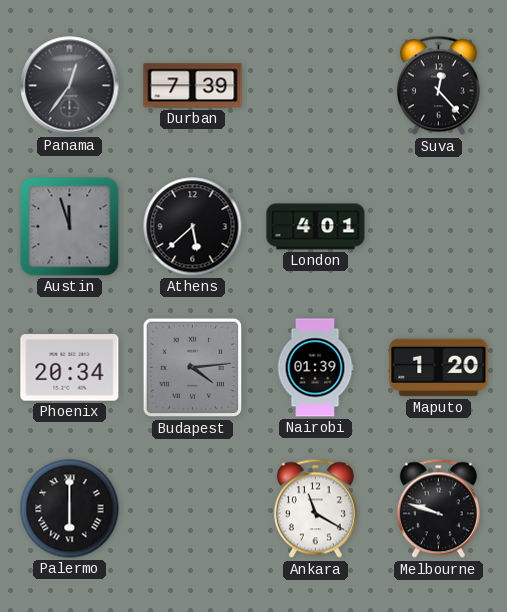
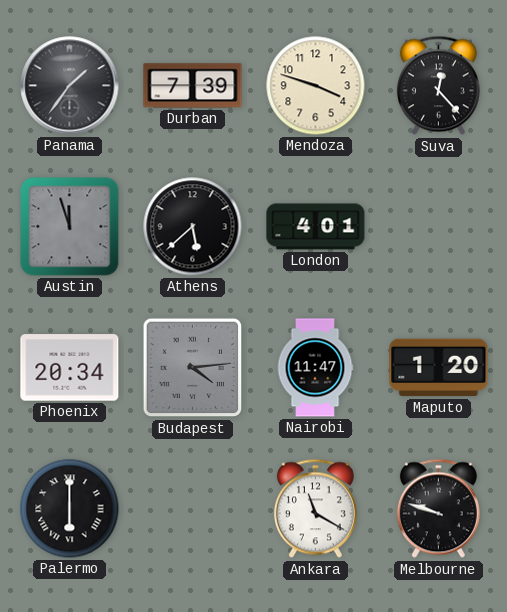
Panama: 12:36 -> 1:36 (70, 86)
Mendoza: none -> 3:48 (316, 86)
Nairobi: 01:39 -> 11:47 (315, 368)
